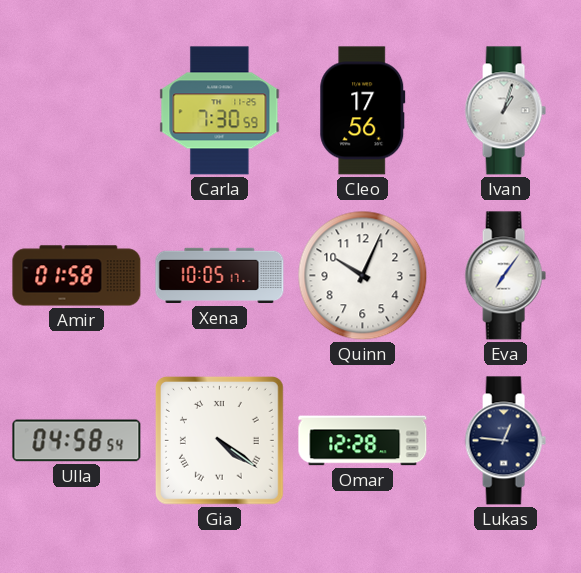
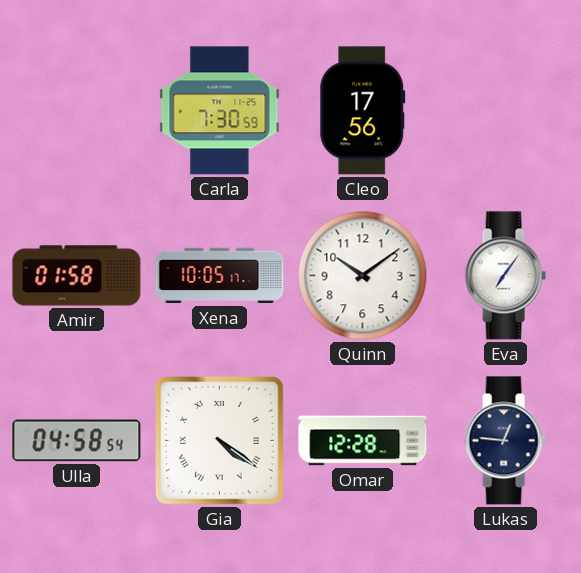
Ivan: 1:03 -> none (505, 111)
Quinn: 10:04 -> 10:09 (363, 276)
